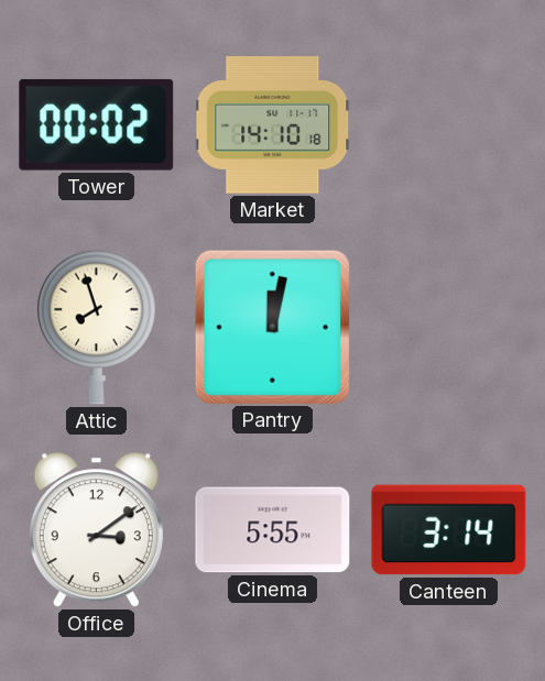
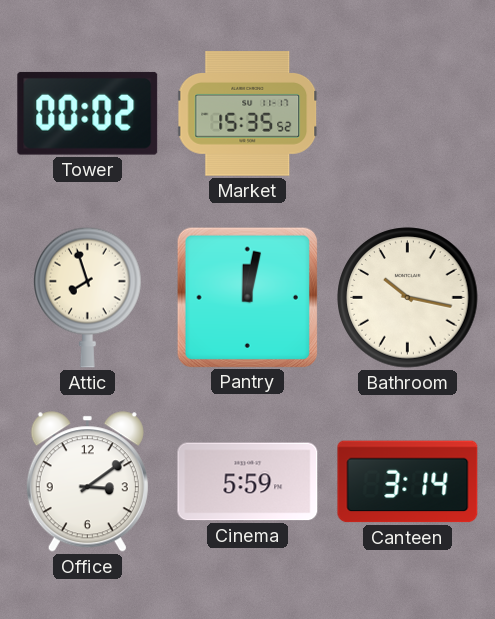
Market: 14:10 -> 15:35 (248, 114)
Bathroom: none -> 10:17 (408, 298)
Cinema: 5:55 -> 5:59 (248, 482)
